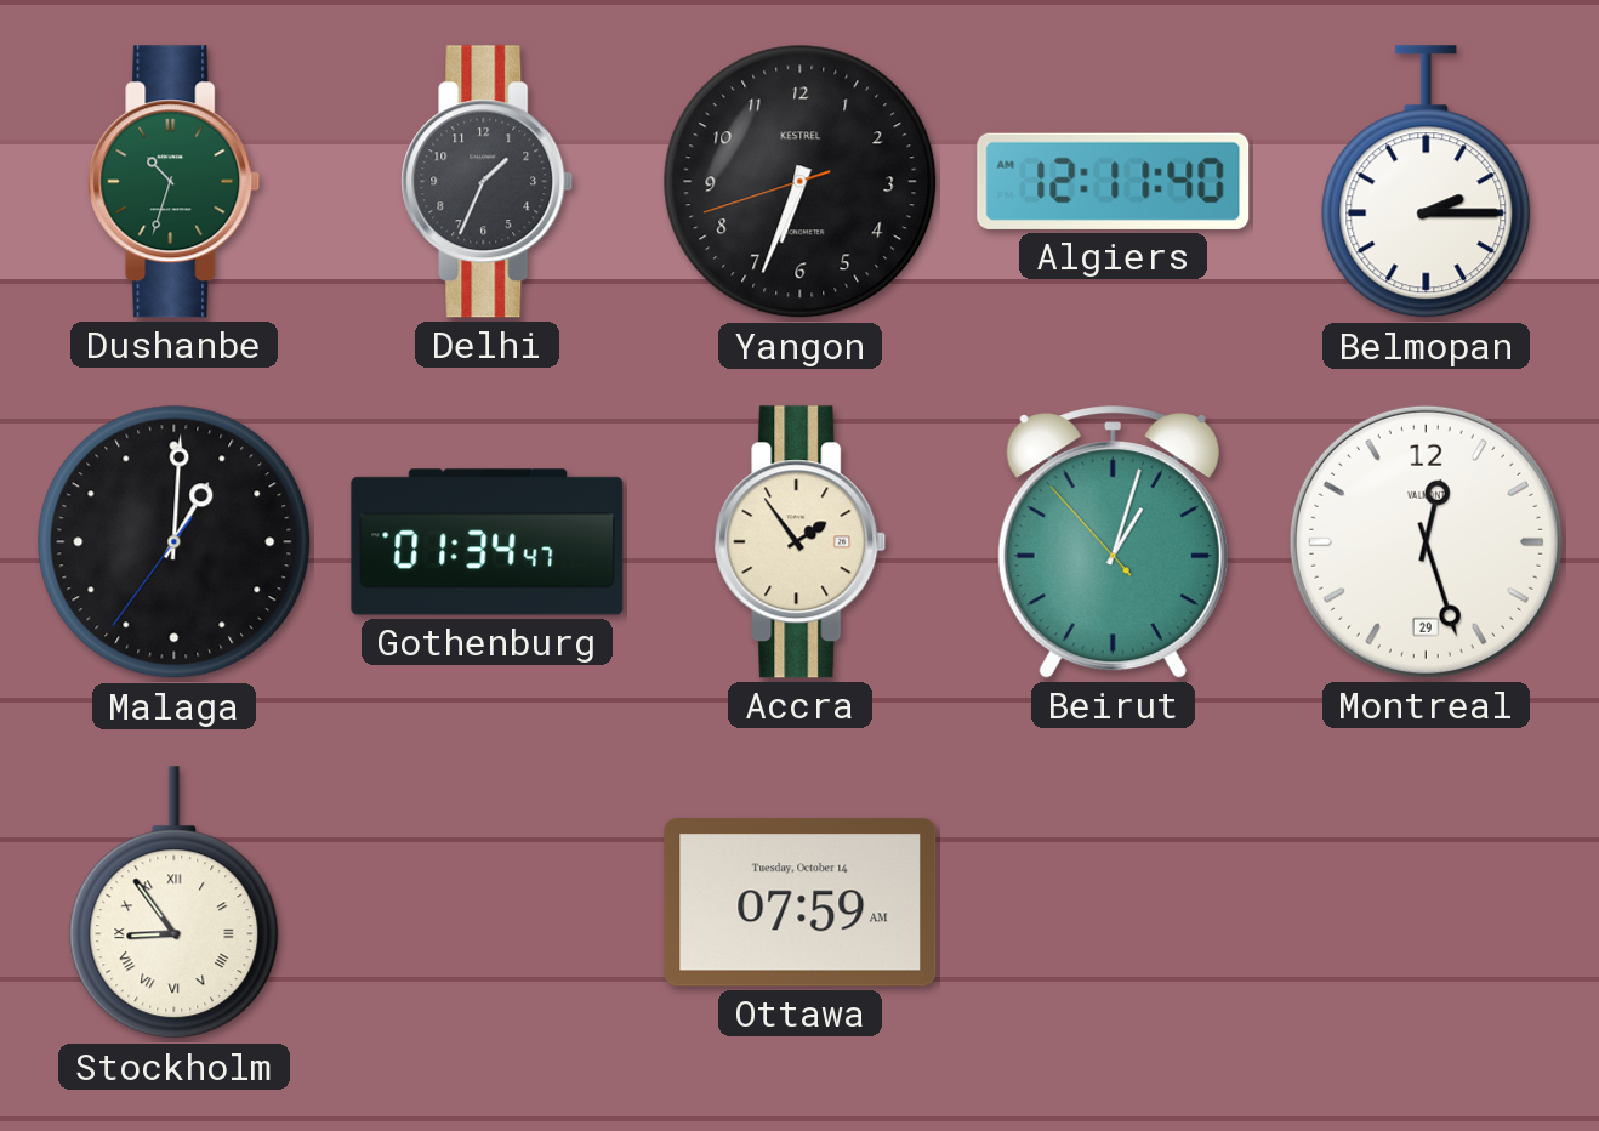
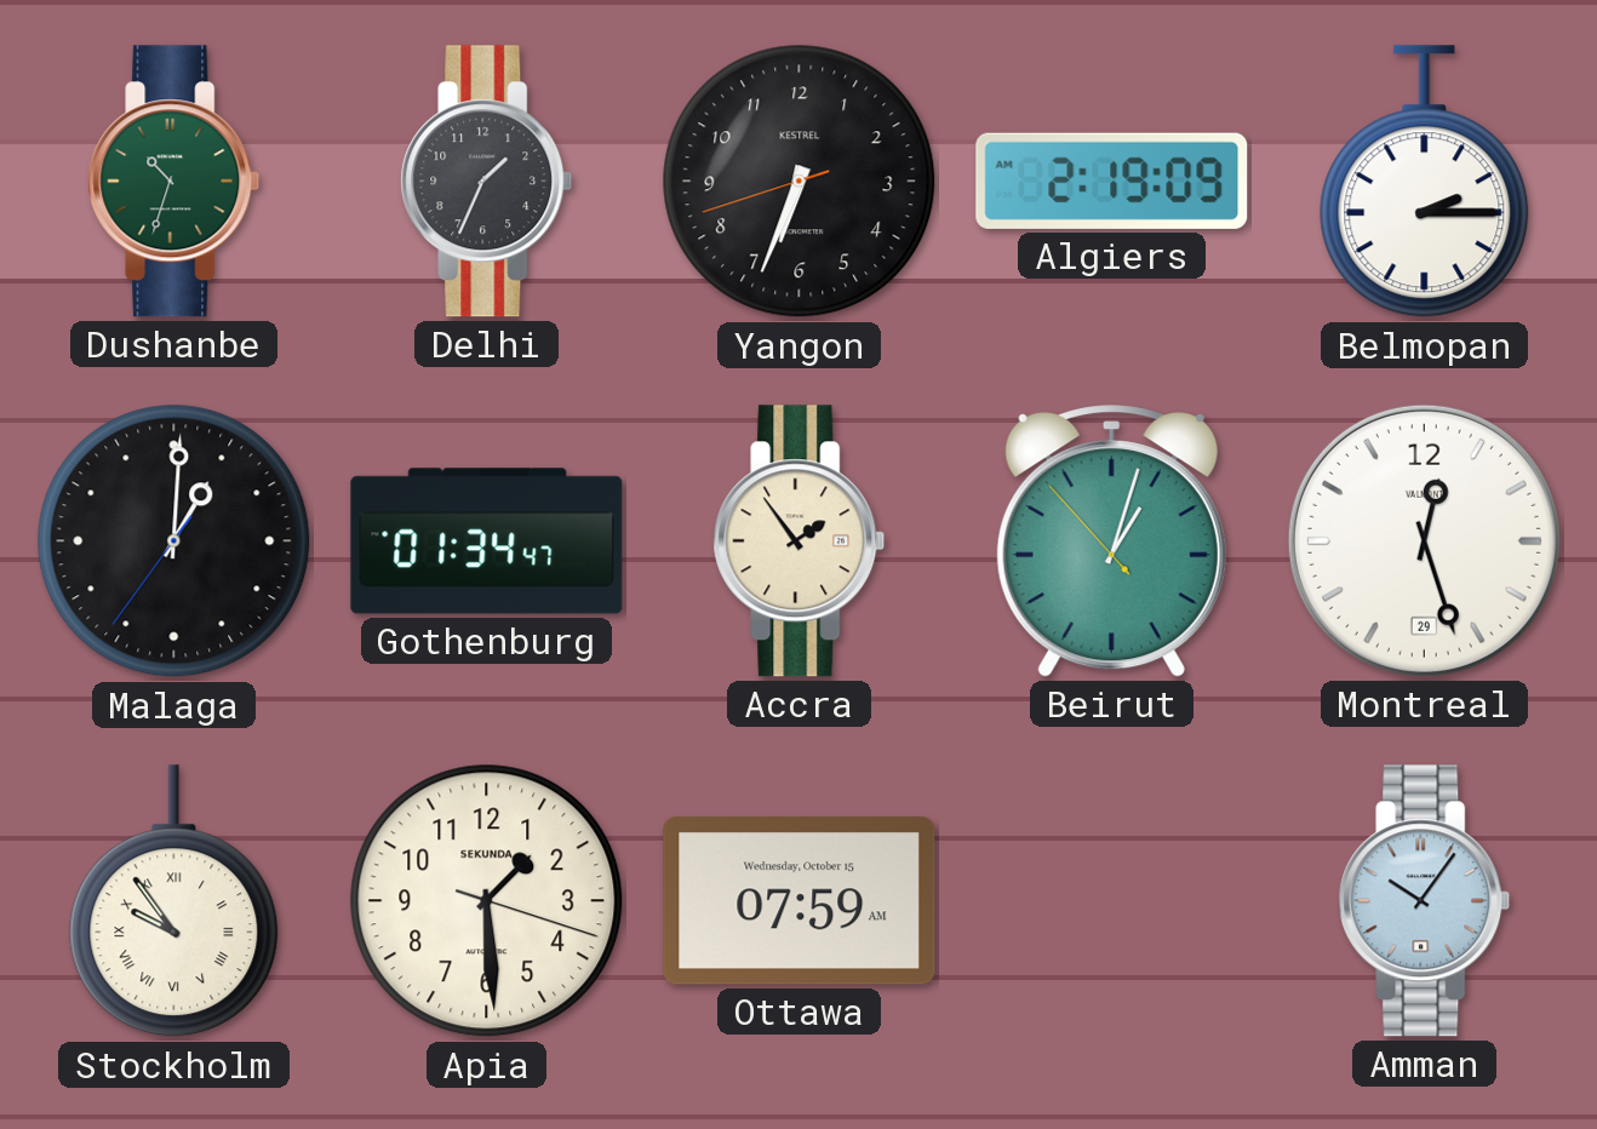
Algiers: 12:11 -> 2:19 (1112, 180)
Stockholm: 8:54 -> 9:54 (174, 901)
Apia: none -> 1:29 (487, 901)
Ottawa date: Tuesday, October 14 -> Wednesday, October 15 (800, 901)
Amman: none -> 10:06 (1425, 901)
